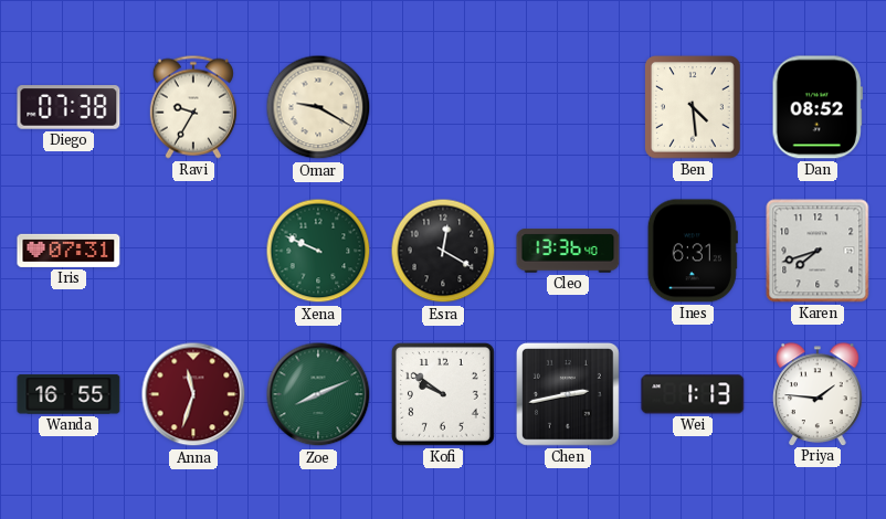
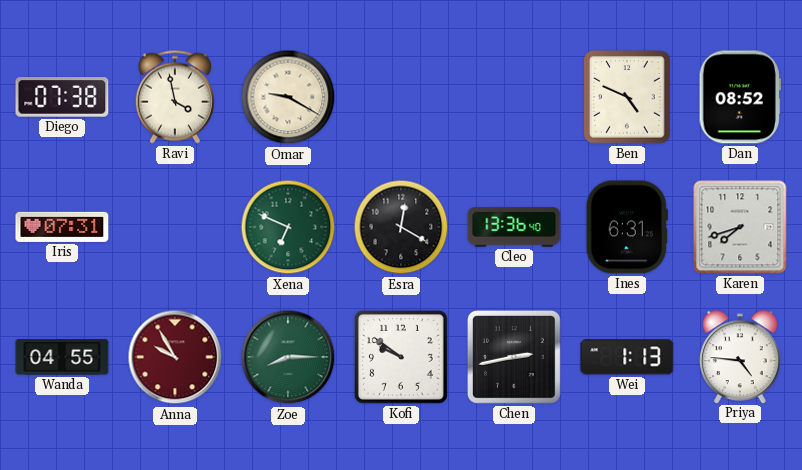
Ravi: 9:35 -> 3:58 (175, 97)
Ben: 4:29 -> 4:49 (628, 97)
Xena: 9:49 -> 6:49 (288, 227)
Wanda: 16:55 -> 04:55 (62, 357)
Anna: 11:33 -> 9:55 (175, 357)
Zoe: 8:11 -> 8:15 (288, 357)
Priya: 1:46 -> 4:46 (740, 357)
